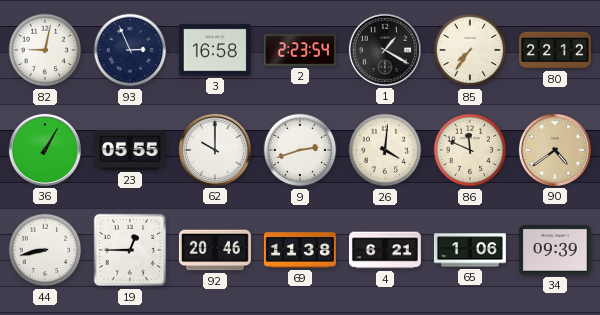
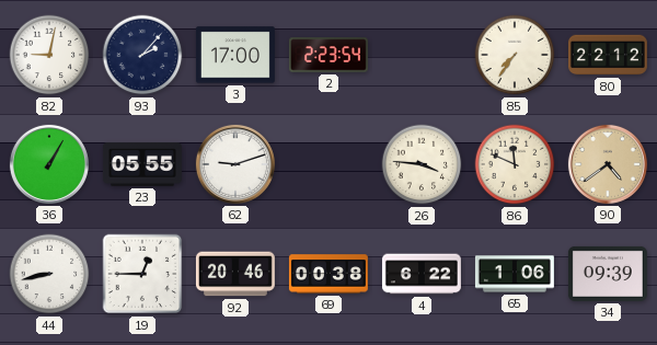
93: 2:56 -> 2:07 (142, 55)
3: 16:58 -> 17:00 (235, 55)
1: 1:20 -> none (385, 50)
62: 10:00 -> 9:12 (235, 164)
9: 2:42 -> none (300, 150)
26: 4:01 -> 3:46 (422, 164)
69: 11:38 -> 00:38 (328, 274)
4: 6:21 -> 6:22 (422, 274)
